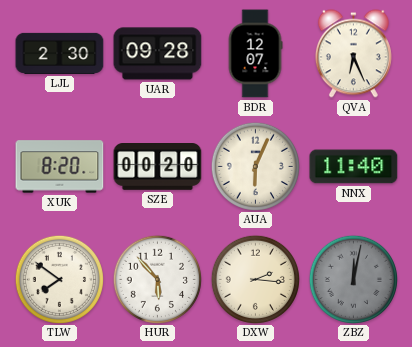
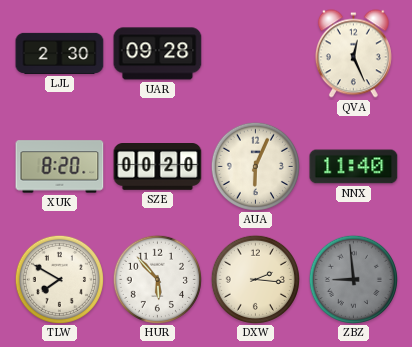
BDR: 12:07 -> none (255, 54)
QVA: 6:26 -> 12:26 (353, 54)
TLW: 7:51 -> 7:50 (59, 279)
ZBZ: 12:02 -> 8:59 (353, 279)
